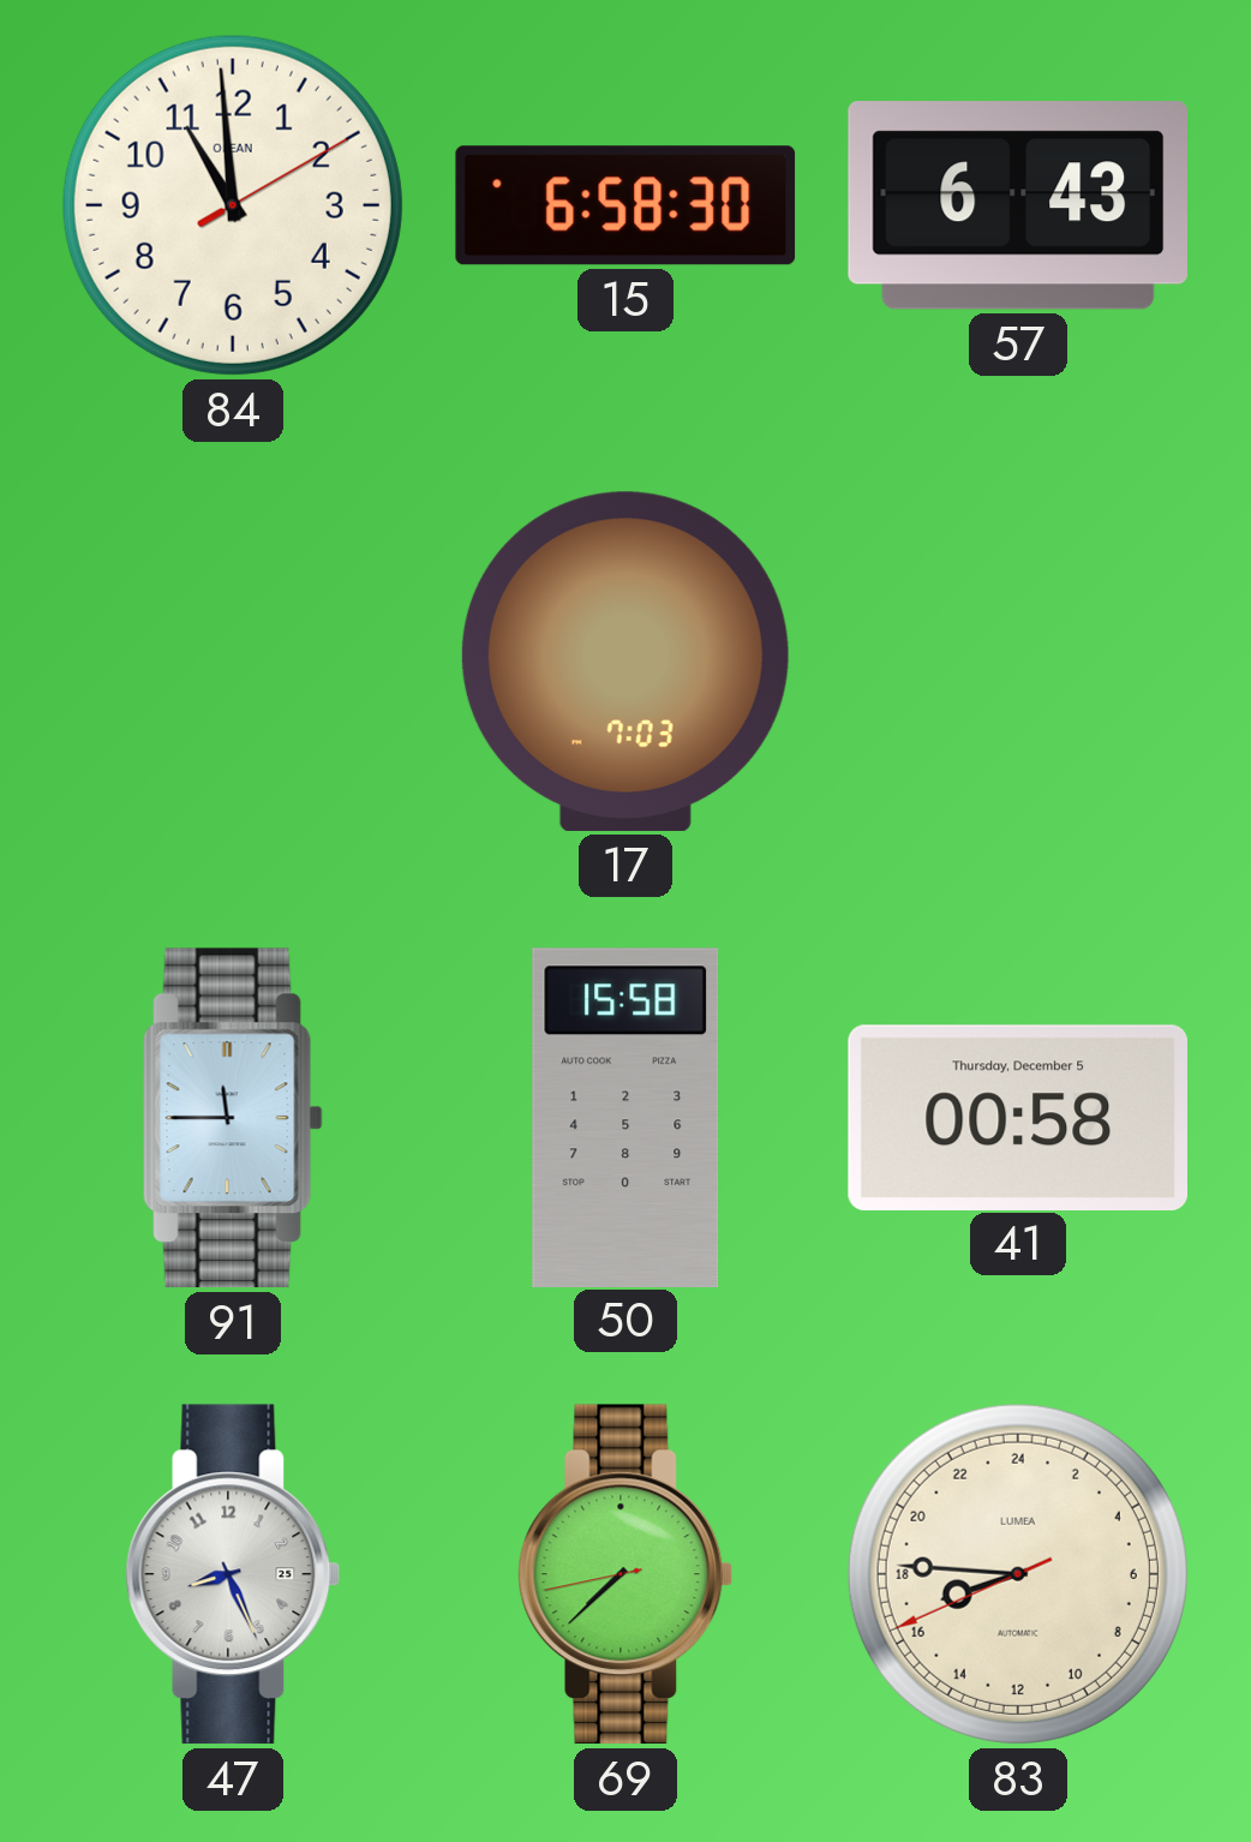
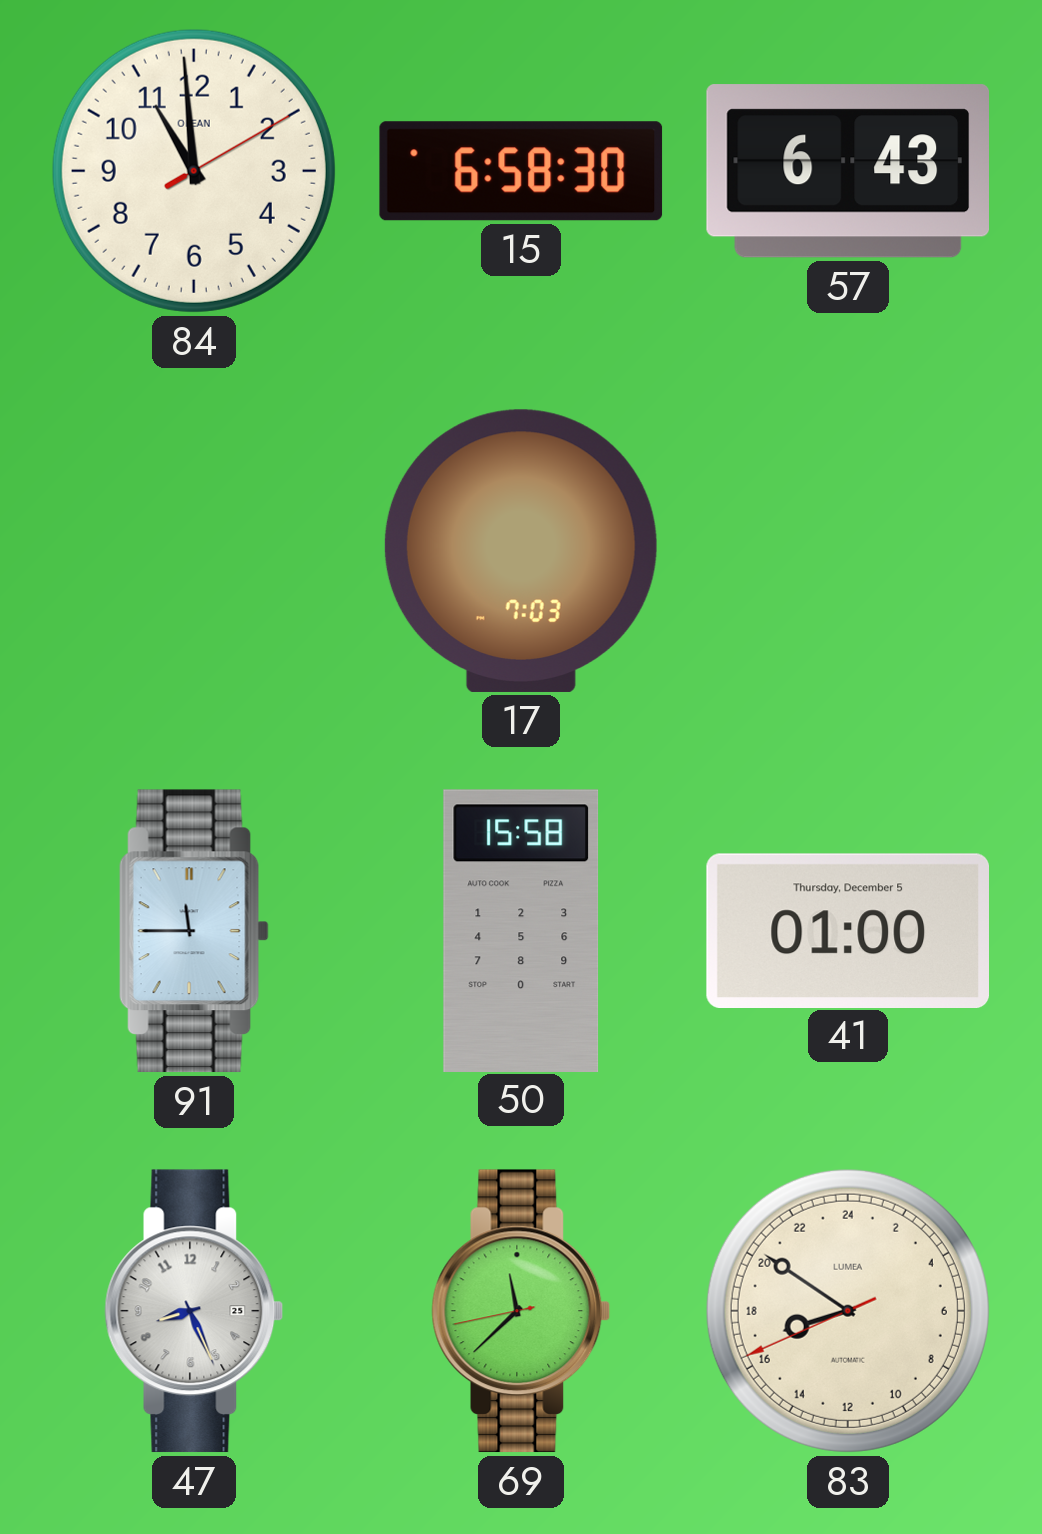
41: 00:58 -> 01:00 (848, 930)
69: 7:37 -> 11:37 (521, 1311)
83: 16:45 -> 16:50 (848, 1311)
